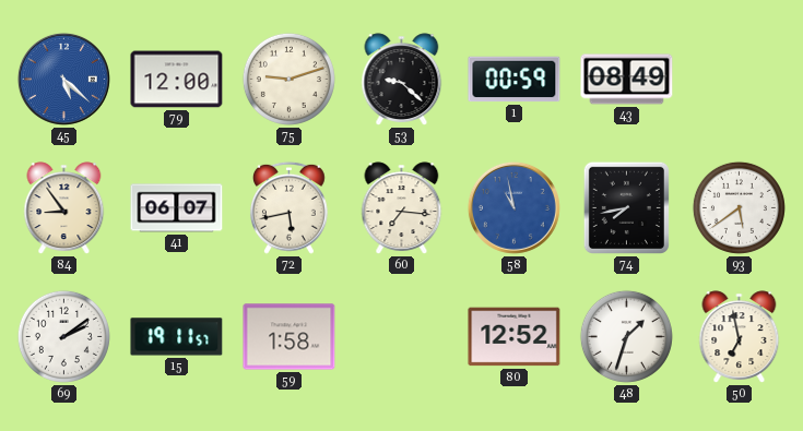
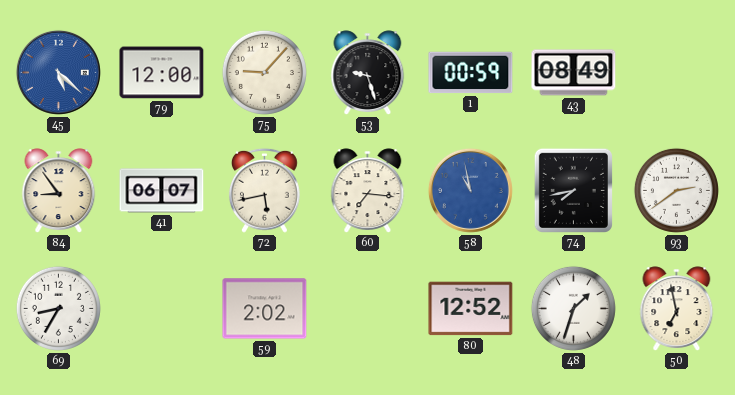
75: 9:12 -> 9:07 (264, 72)
53: 9:22 -> 9:27 (368, 73)
93: 5:39 -> 2:39 (676, 190)
69: 2:09 -> 8:35 (58, 308)
15: 19:11 -> none (177, 337)
59: 1:58 -> 2:02 (265, 309)
